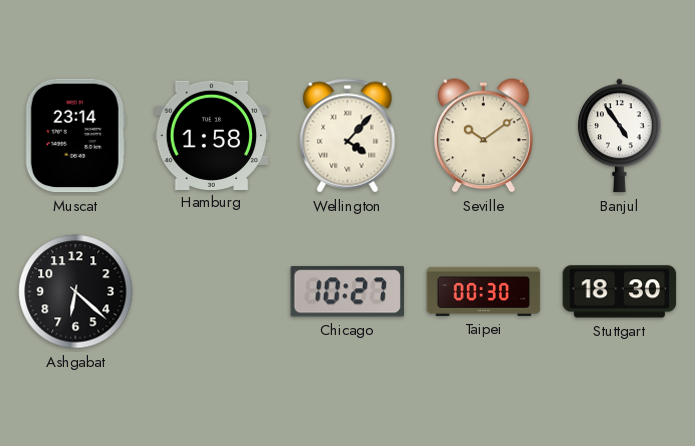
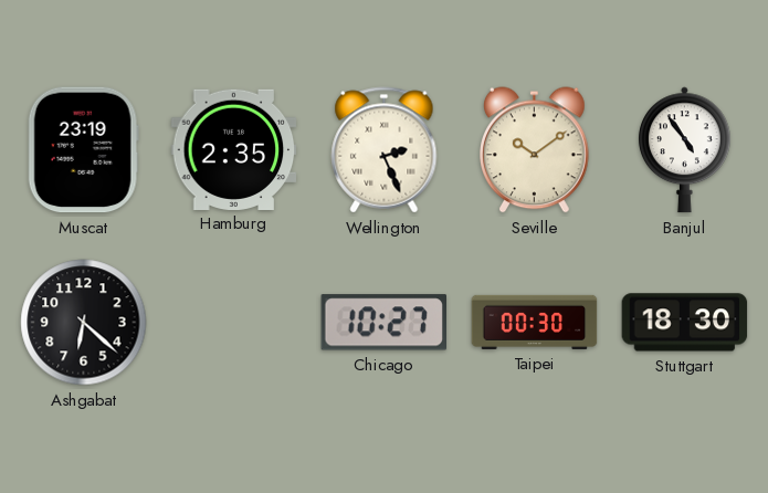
Muscat: 23:14 -> 23:19 (83, 150)
Hamburg: 1:58 -> 2:35 (234, 149)
Wellington: 4:07 -> 2:26 (385, 150)
